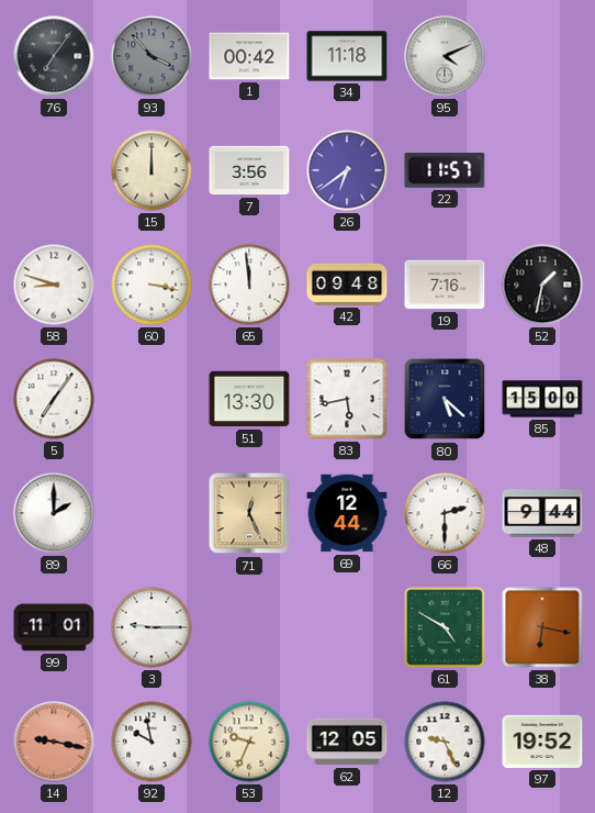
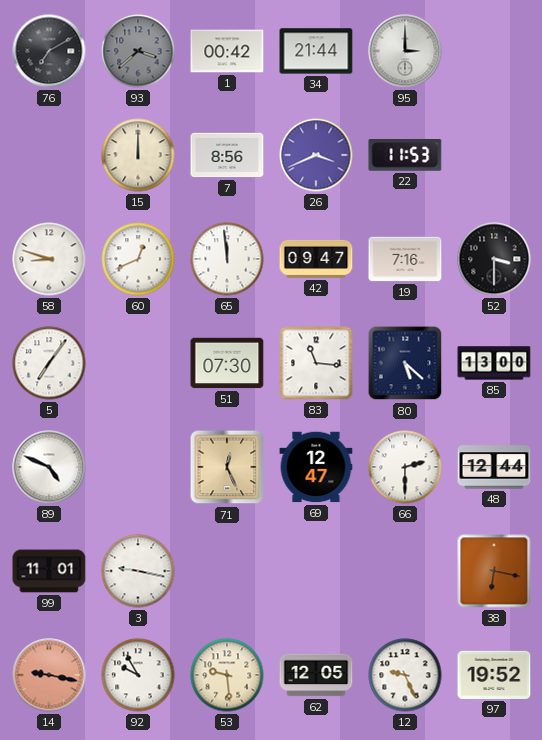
76: 7:06 -> 7:10 (49, 51)
93: 3:53 -> 3:38 (138, 51)
34: 11:18 -> 21:44 (316, 51)
95: 4:11 -> 3:00 (405, 51)
7: 3:56 -> 8:56 (227, 155)
26: 6:39 -> 3:41 (316, 155)
22: 11:57 -> 11:53 (405, 156)
60: 3:17 -> 12:41 (138, 259)
42: 09:48 -> 09:47 (316, 259)
52: 1:32 -> 3:30 (494, 259)
51: 13:30 -> 07:30 (227, 363)
83: 5:43 -> 11:16 (316, 363)
85: 15:00 -> 13:00 (494, 363)
89: 2:00 -> 4:49 (49, 467)
69: 12:44 -> 12:47 (316, 467)
48: 9:44 -> 12:44 (494, 467)
3: 9:15 -> 9:17 (138, 571)
61: 4:50 -> none (445, 627)
92: 9:58 -> 9:55 (138, 675)
53: 9:34 -> 9:29 (227, 675)
